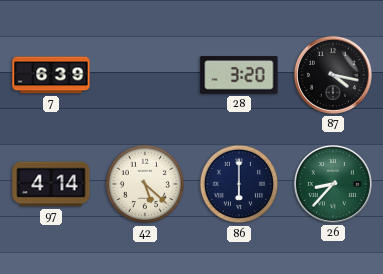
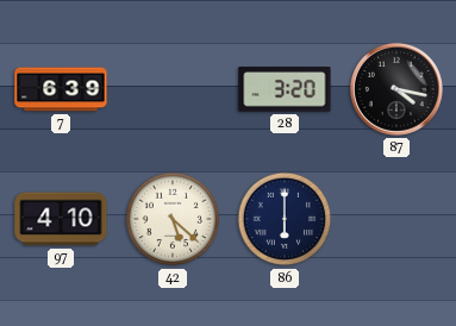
97: 4:14 -> 4:10 (61, 219)
26: 8:37 -> none (333, 184)
